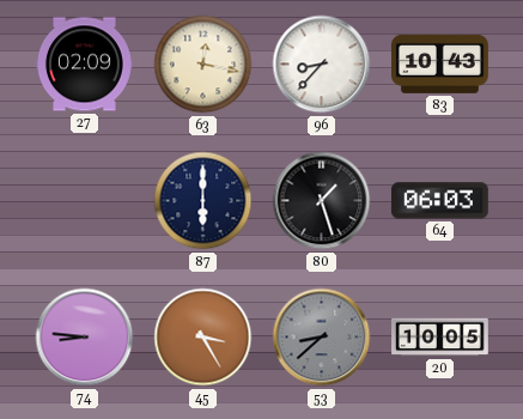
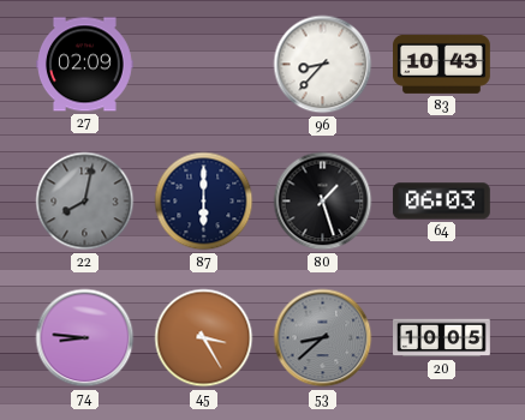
63: 12:17 -> none (203, 65)
22: none -> 8:02 (85, 202)
